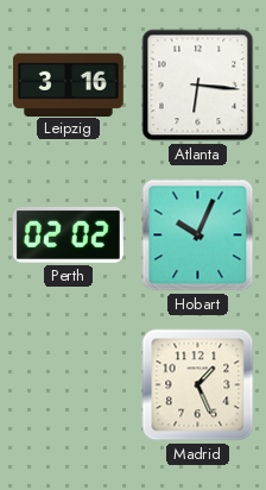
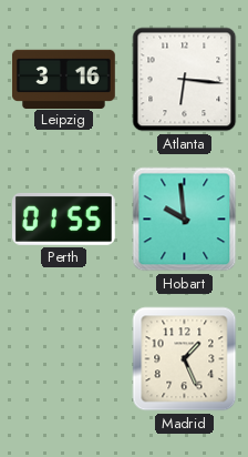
Perth: 02:02 -> 01:55 (63, 219)
Hobart: 10:04 -> 9:59 (185, 220)
